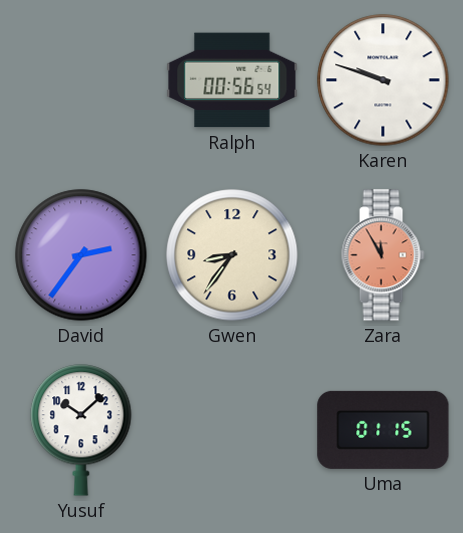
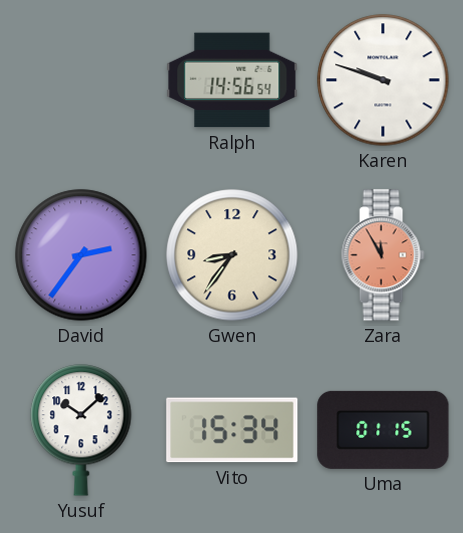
Ralph: 00:56 -> 14:56 (232, 80)
Vito: none -> 15:34 (232, 430)
